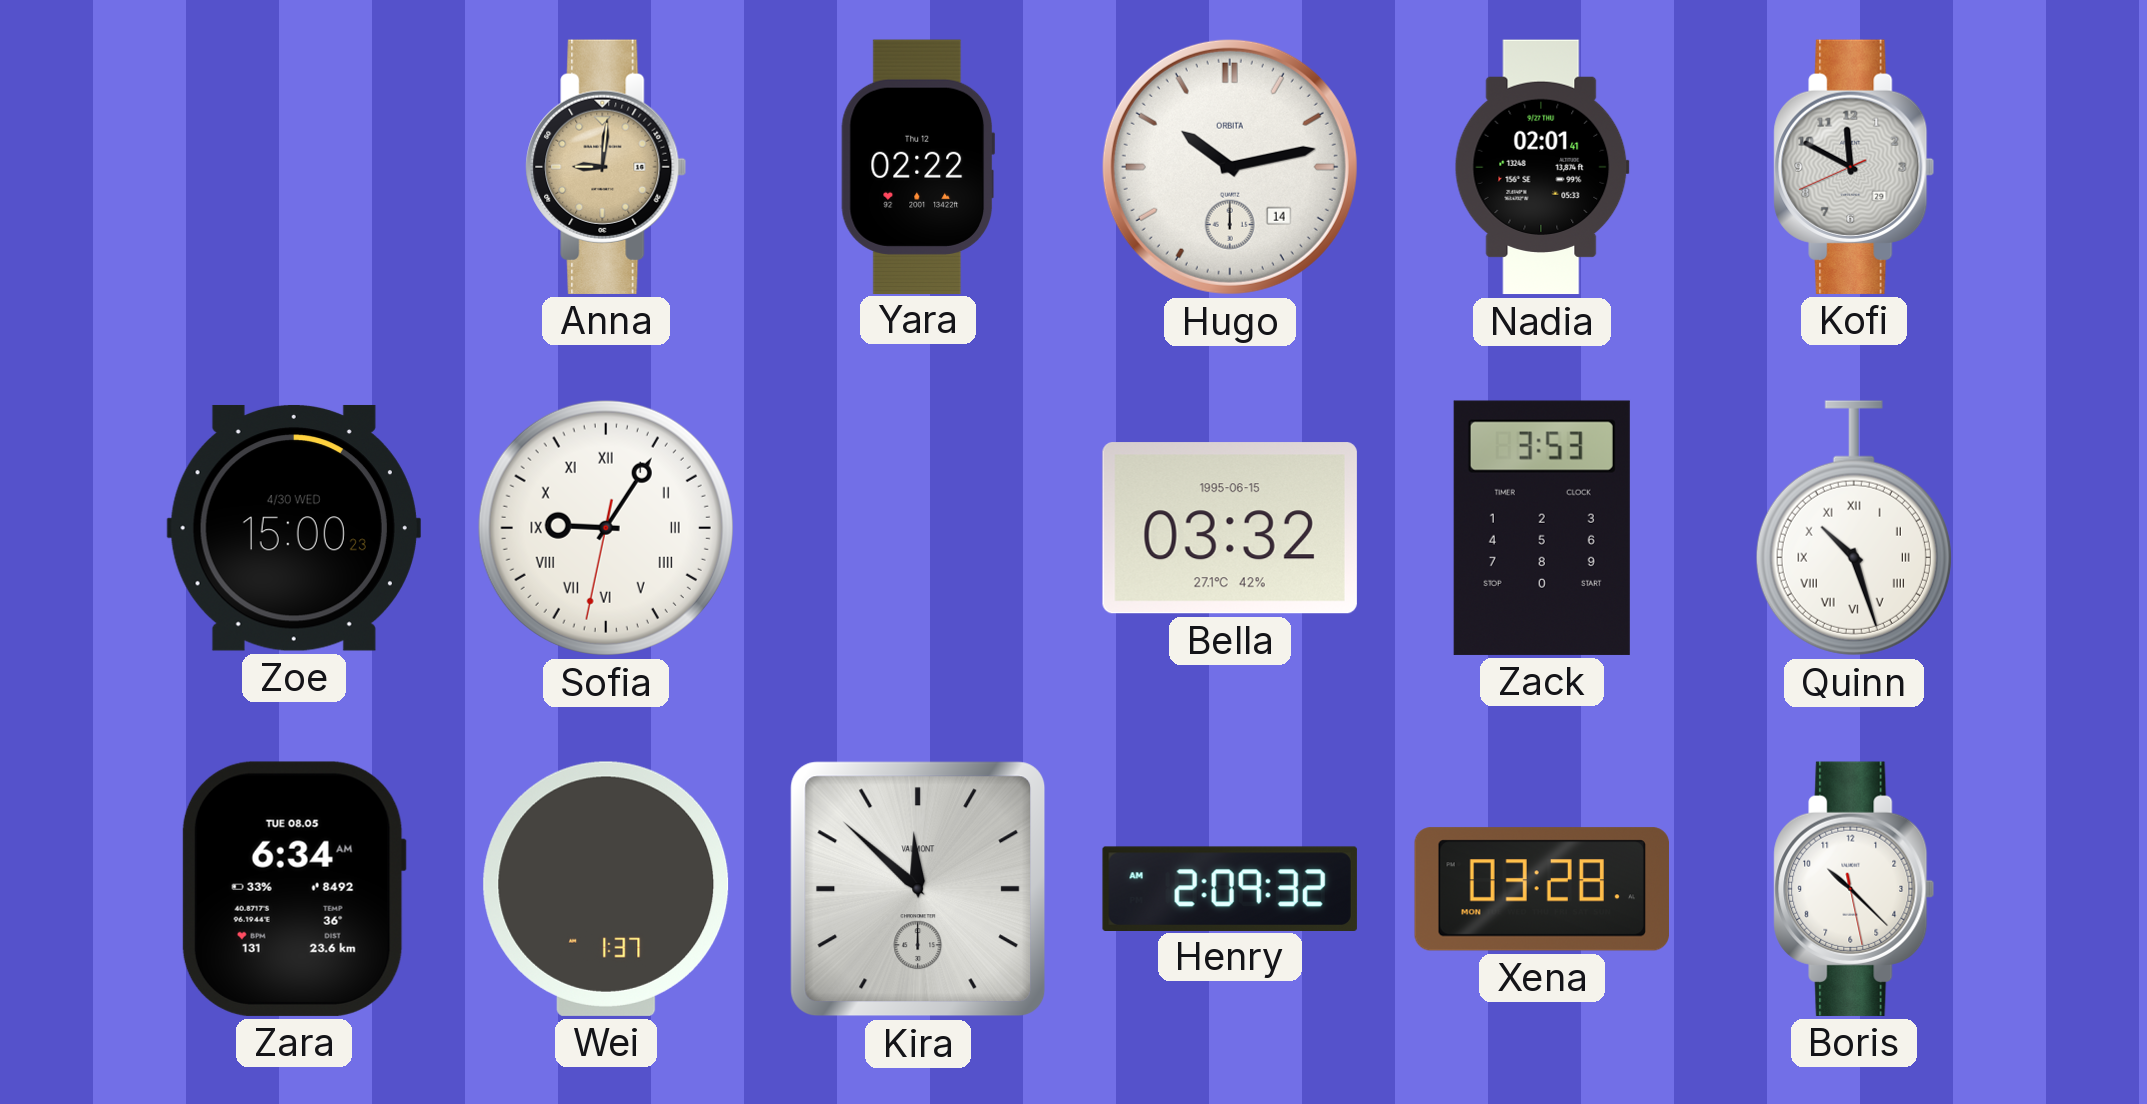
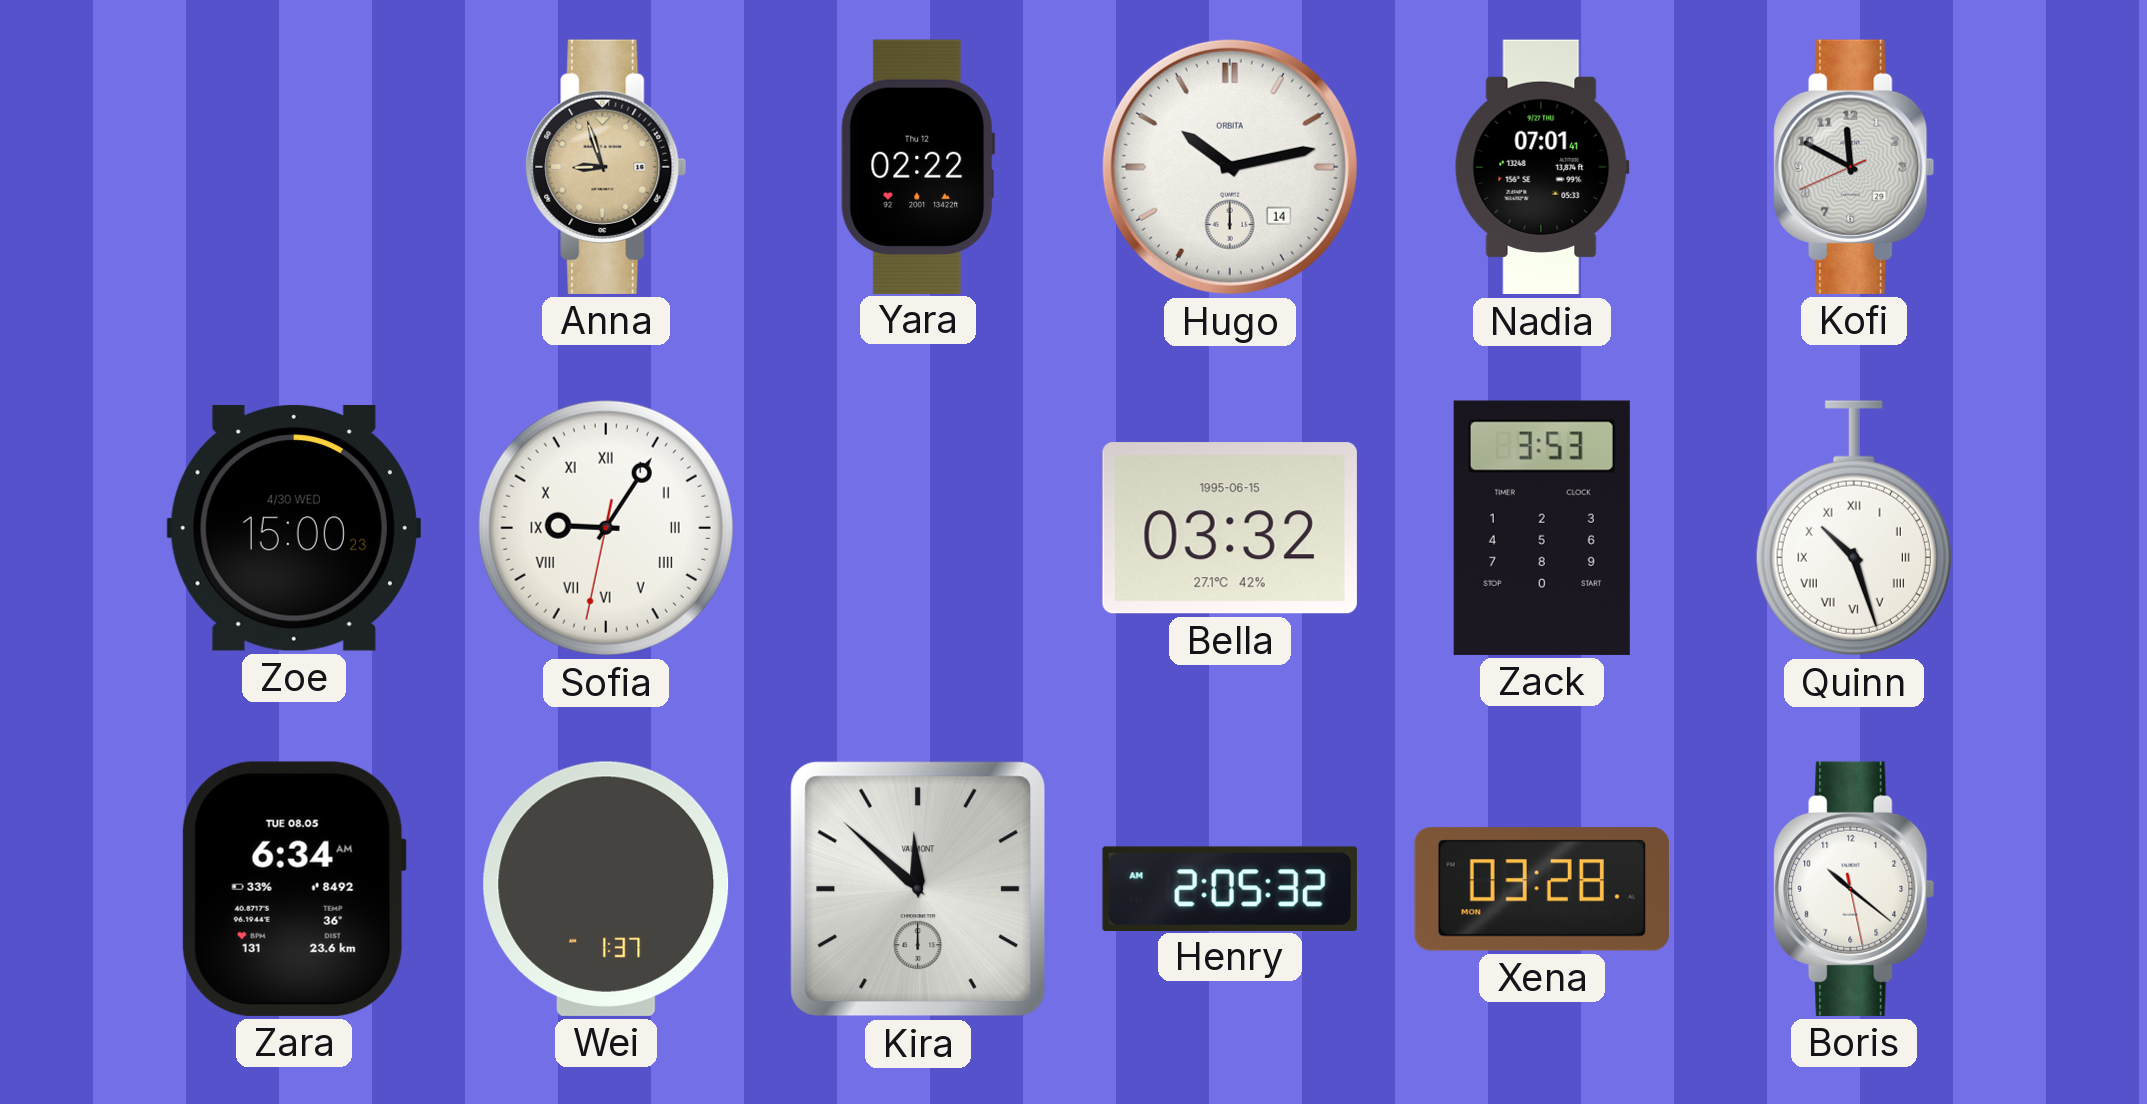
Anna: 9:01 -> 8:57 (606, 167)
Nadia: 02:01 -> 07:01 (1542, 167)
Henry: 2:09 -> 2:05 (1230, 888)
Boris: 10:22 -> 10:21 (1854, 889)
